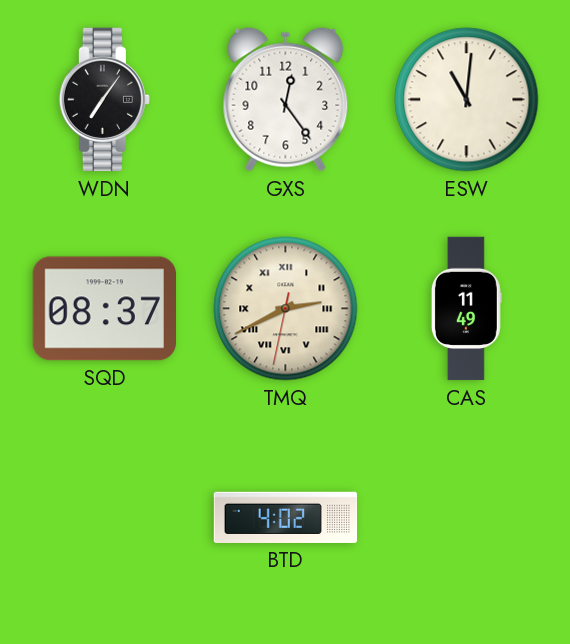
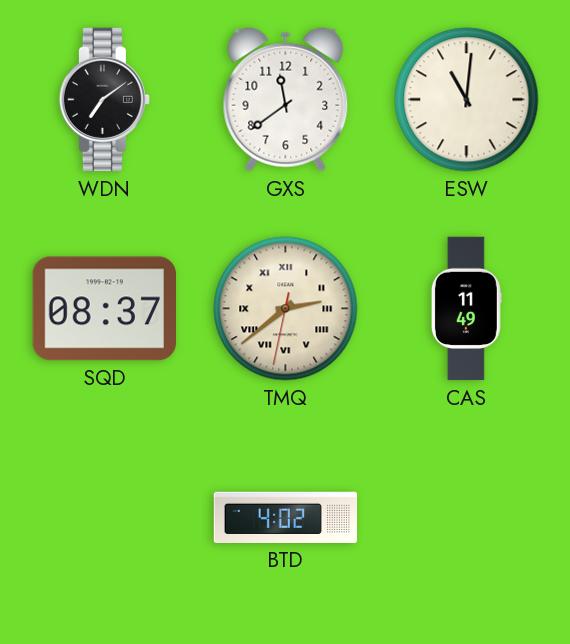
WDN: 7:06 -> 7:09 (104, 100)
GXS: 12:24 -> 11:39 (286, 99)
TMQ: 2:40 -> 2:38 (286, 309)
